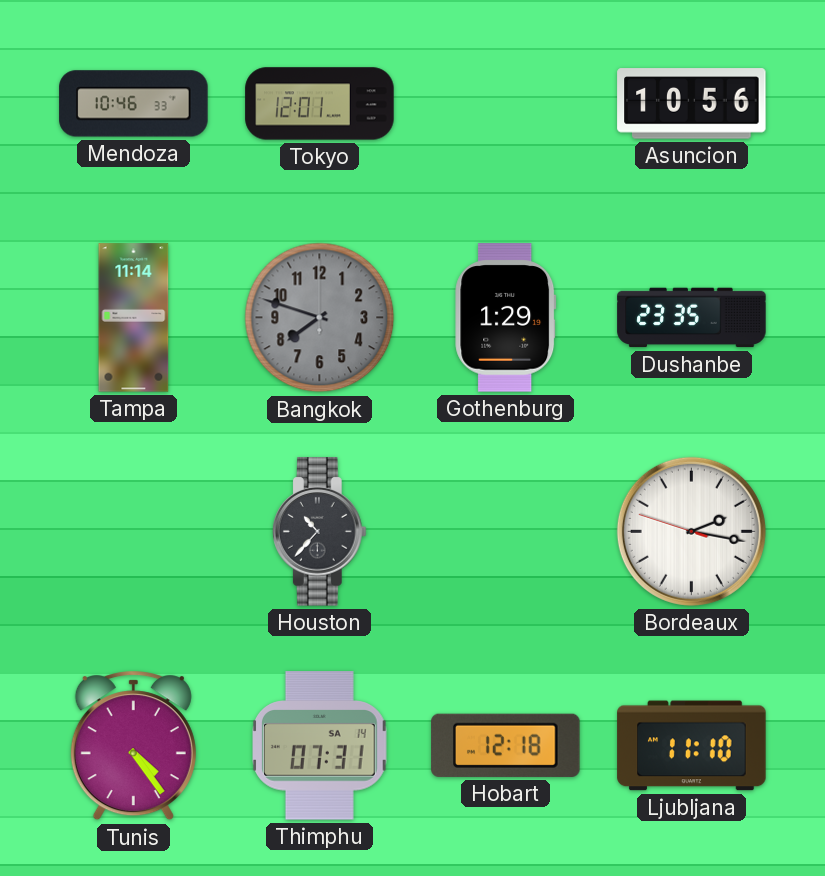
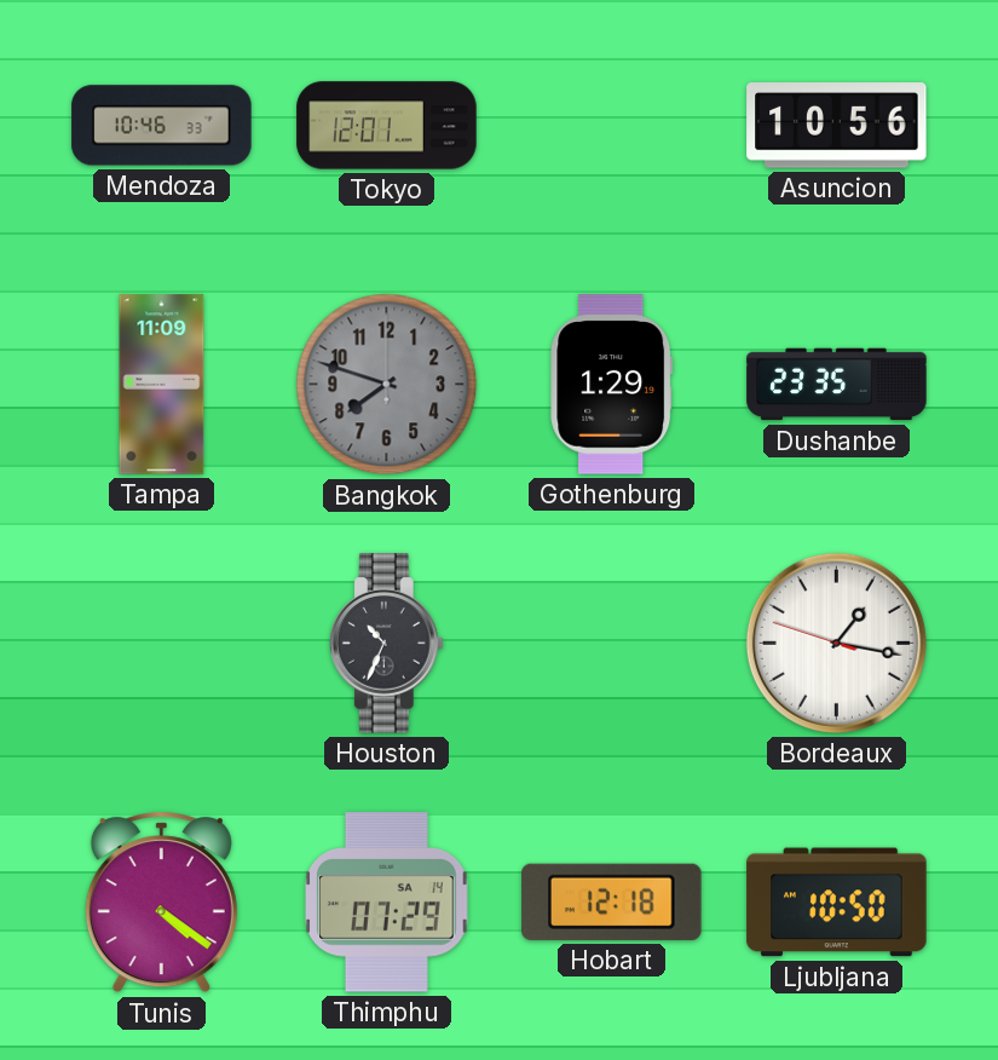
Tampa: 11:14 -> 11:09 (162, 385)
Houston: 10:37 -> 10:34 (386, 644)
Bordeaux: 2:16 -> 1:16 (836, 643)
Tunis: 4:24 -> 4:21 (161, 903)
Thimphu: 07:31 -> 07:29 (387, 903)
Ljubljana: 11:10 -> 10:50 (837, 903)
